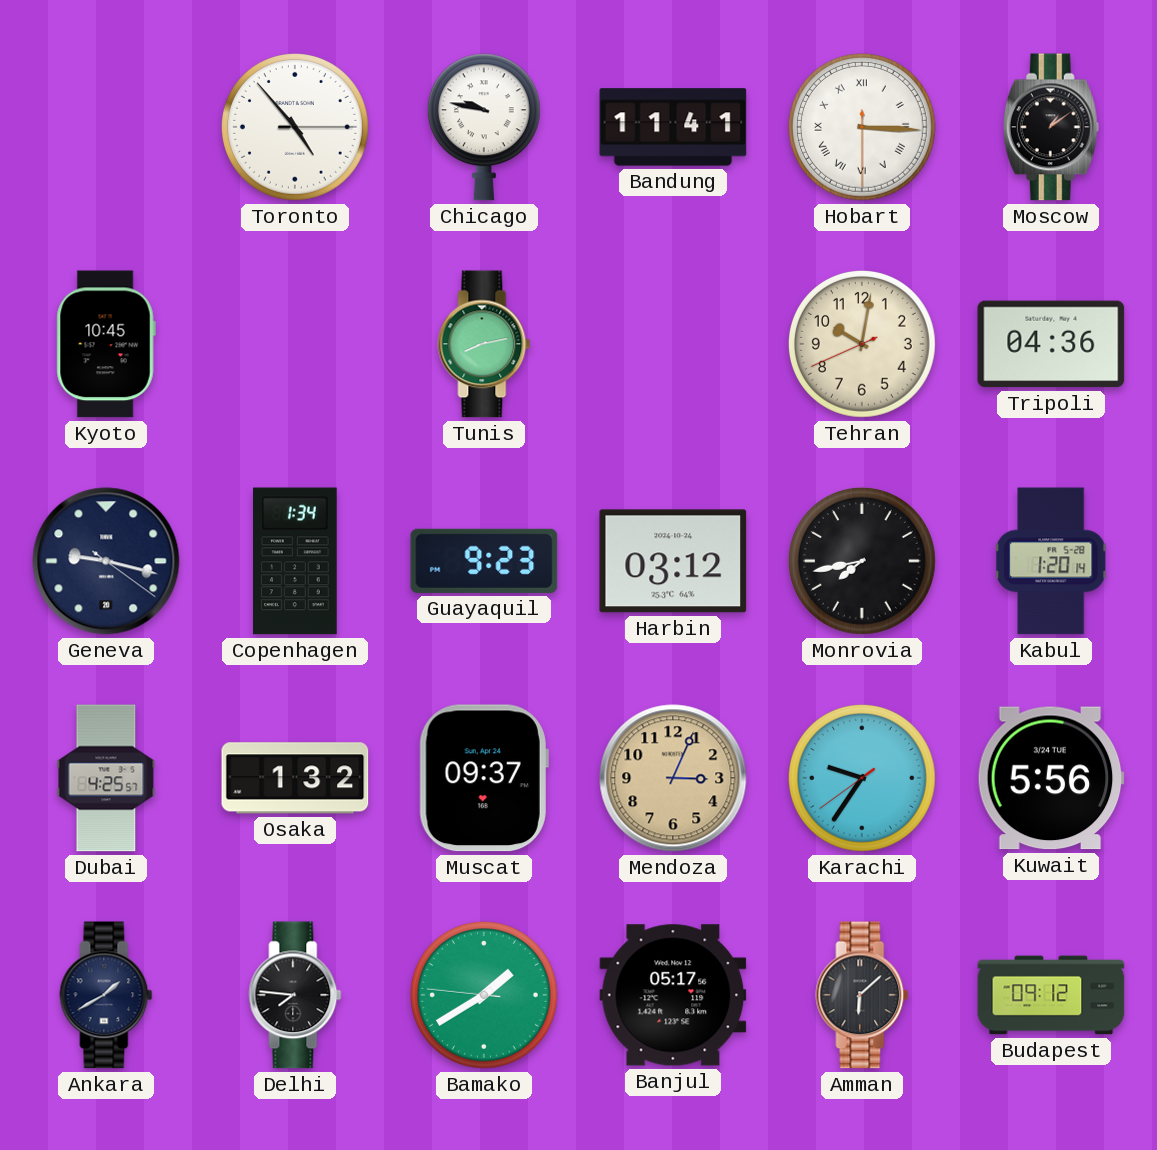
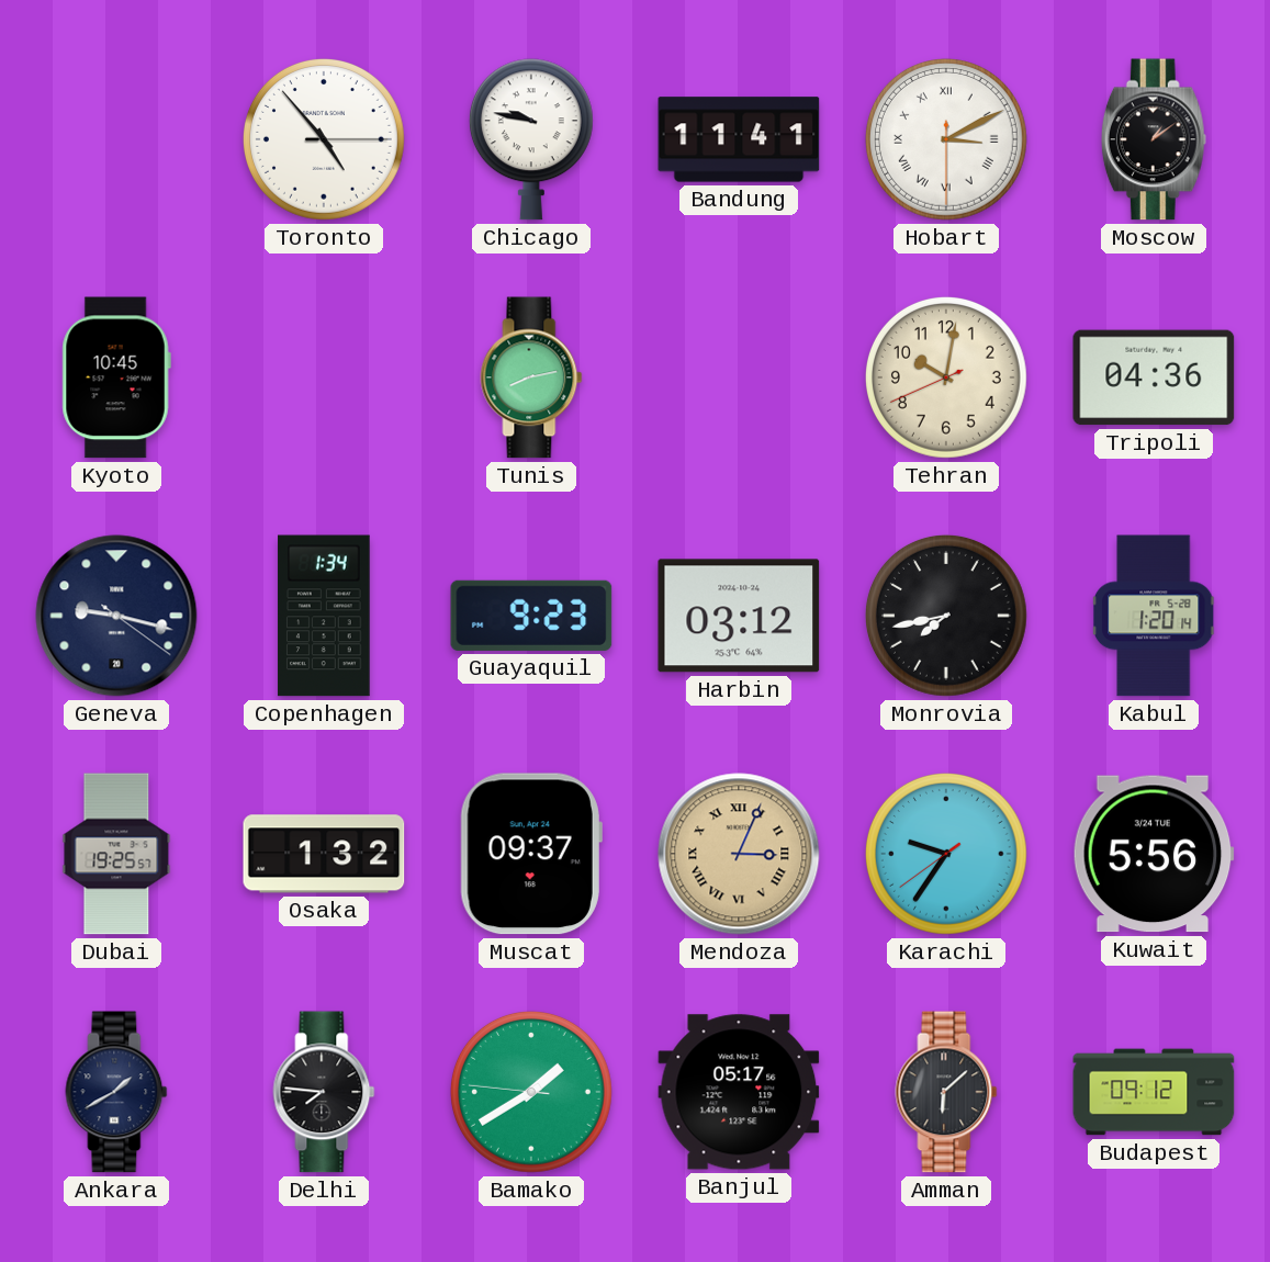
Hobart: 3:15 -> 3:10 (946, 139)
Dubai: 4:25 -> 19:25 (116, 854)
Mendoza numerals: Arabic -> Roman (739, 854)
